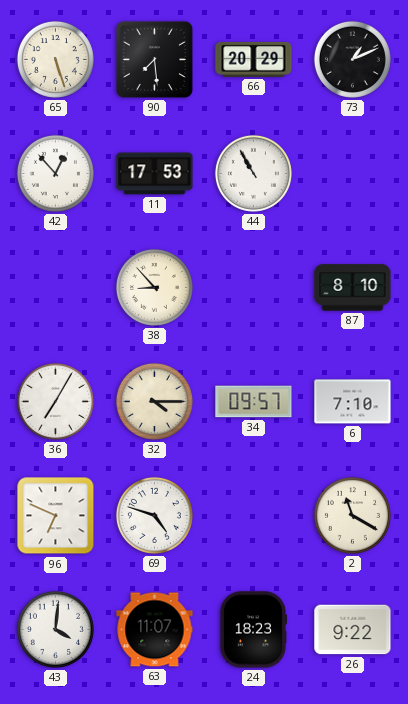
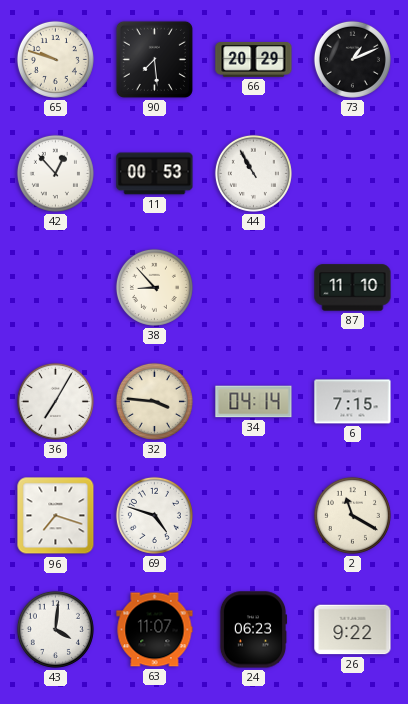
65: 5:27 -> 9:48 (55, 59)
11: 17:53 -> 00:53 (155, 174)
87: 8:10 -> 11:10 (353, 288)
32: 4:15 -> 3:46 (154, 401)
34: 09:57 -> 04:14 (254, 402)
6: 7:10 -> 7:15 (353, 402)
96: 6:49 -> 7:18 (56, 516)
24: 18:23 -> 06:23 (253, 630)
